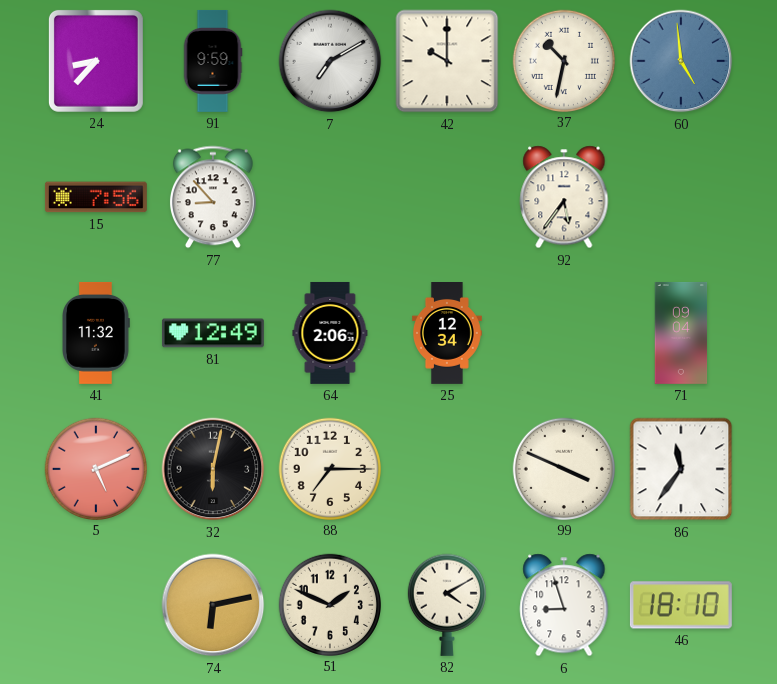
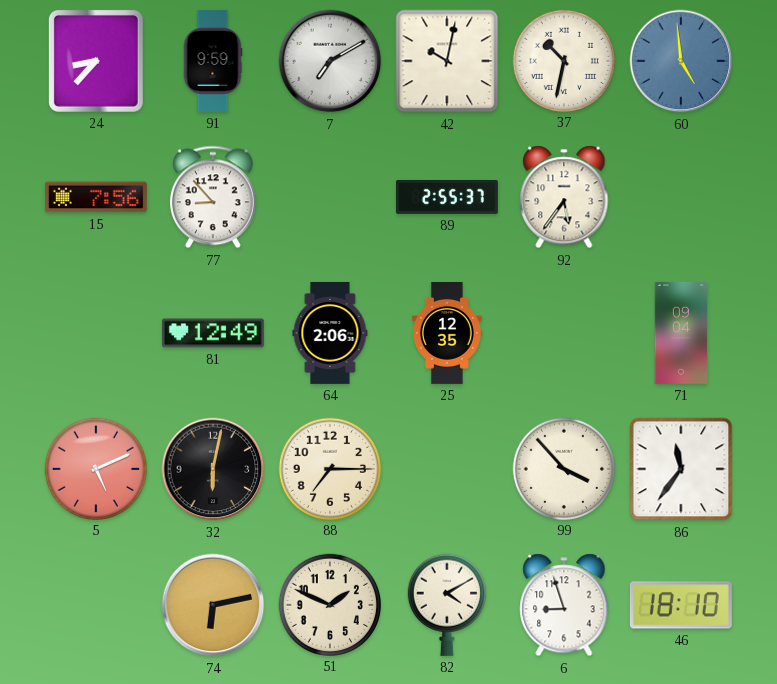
42: 10:00 -> 10:02 (447, 61)
89: none -> 2:55 (447, 197)
41: 11:32 -> none (96, 333)
25: 12:34 -> 12:35 (447, 334)
99: 3:49 -> 3:53 (563, 468)
